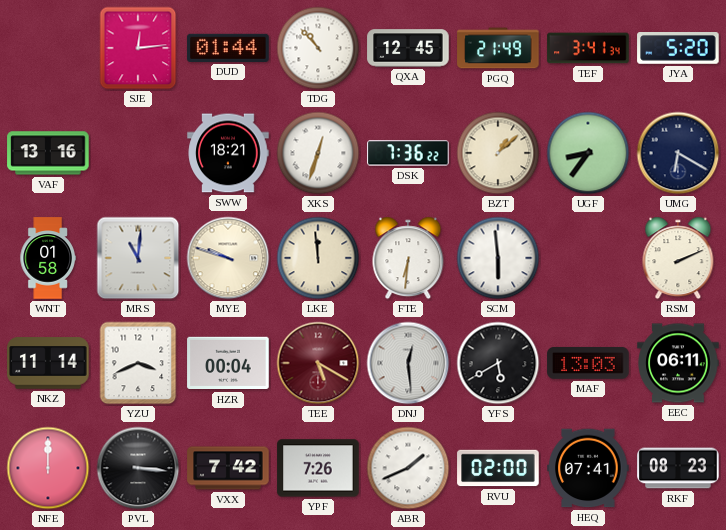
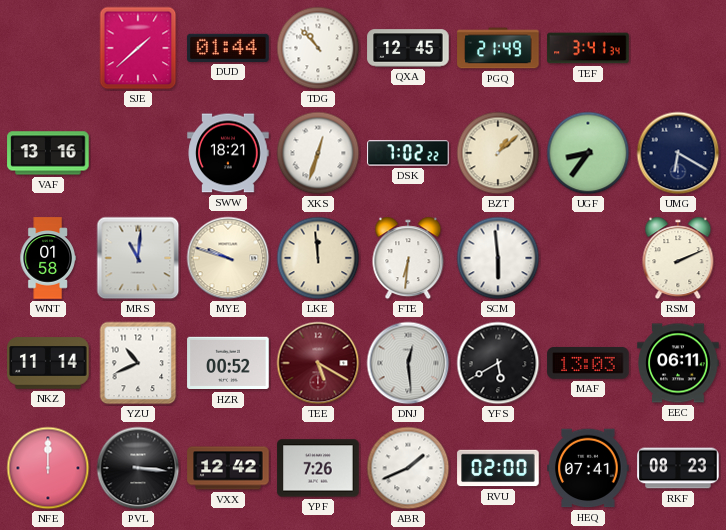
SJE: 12:14 -> 1:38 (138, 48)
JYA: 5:20 -> none (678, 49)
DSK: 7:36 -> 7:02 (408, 153)
YZU: 3:41 -> 10:41 (138, 363)
HZR: 00:04 -> 00:52 (228, 363)
VXX: 7:42 -> 12:42 (228, 468)
